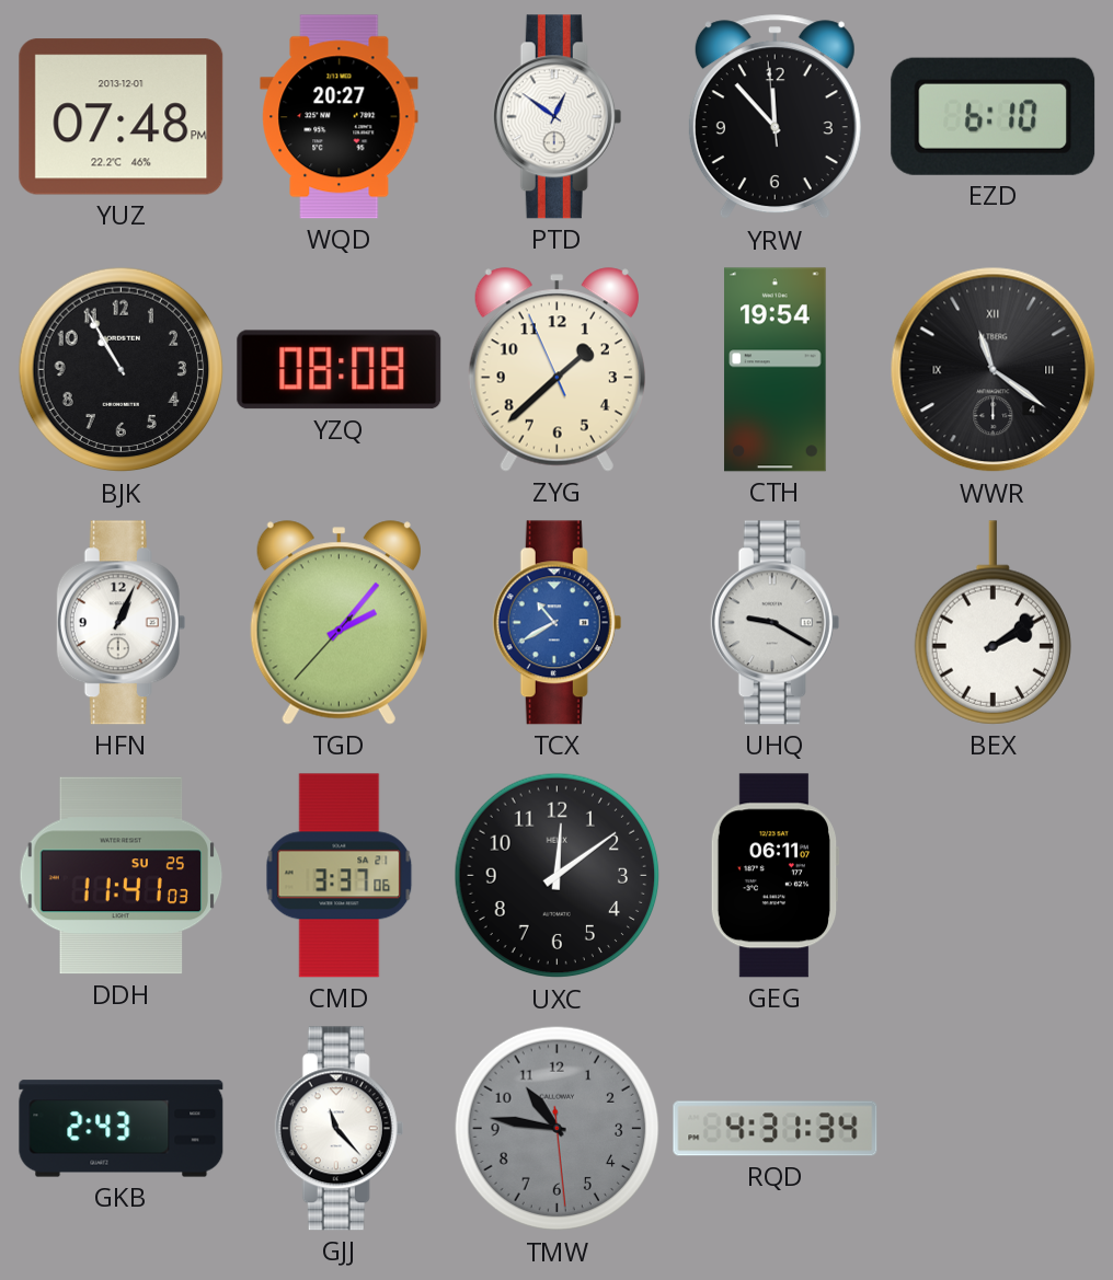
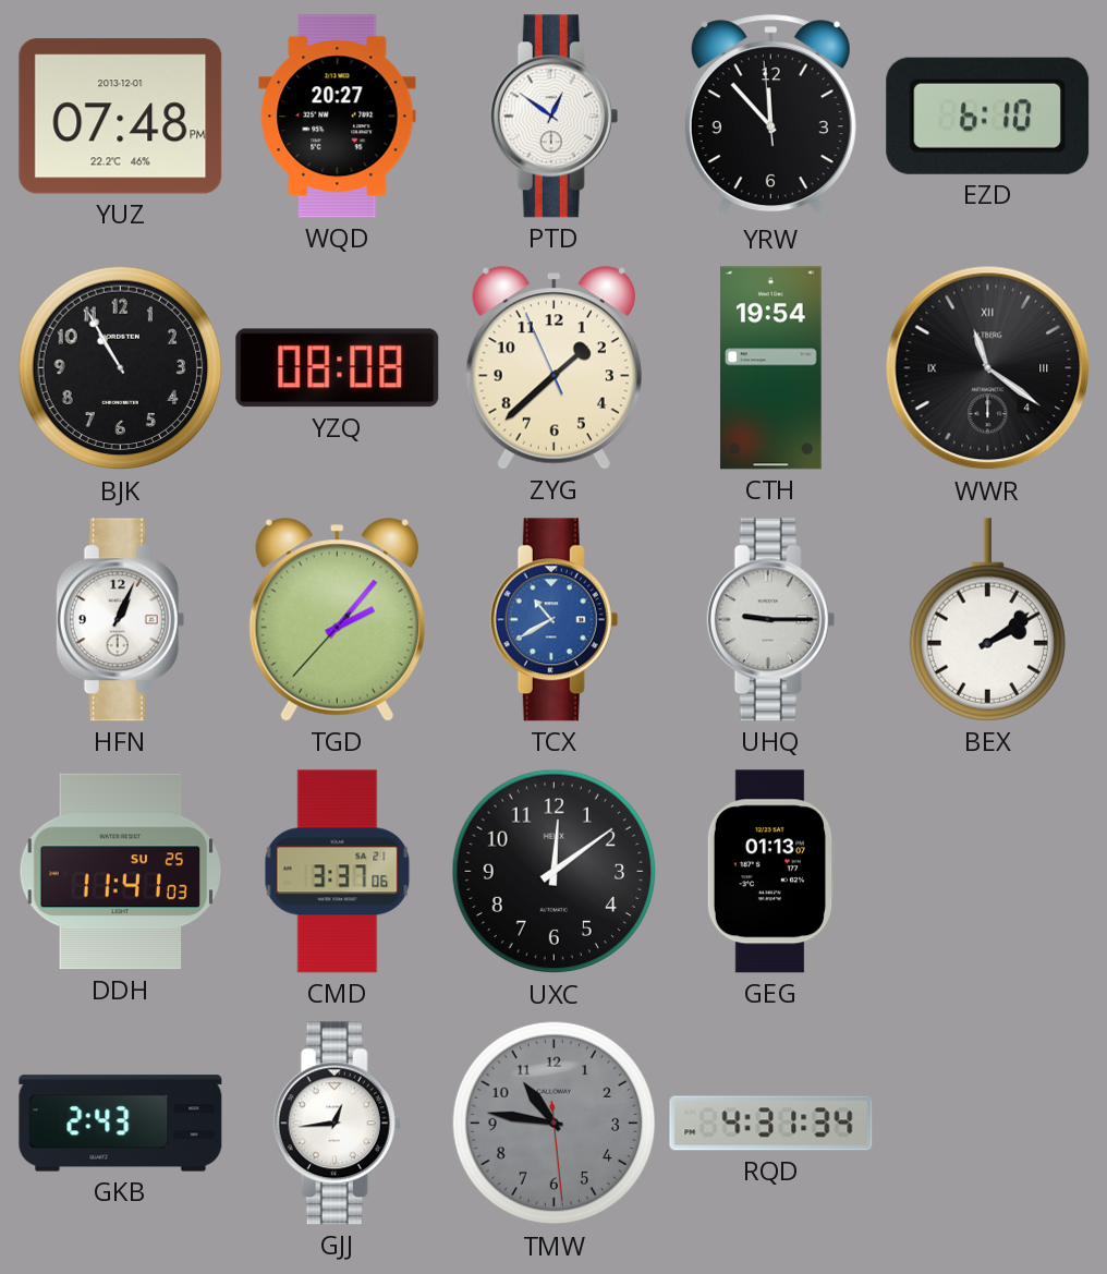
UHQ: 9:20 -> 9:15 (771, 620)
GEG: 06:11 -> 01:13 (769, 872)
GJJ: 11:23 -> 12:44 (338, 1124)
